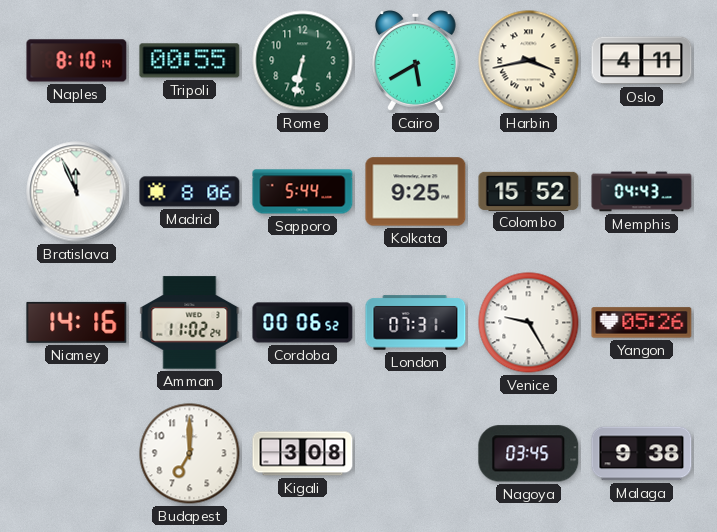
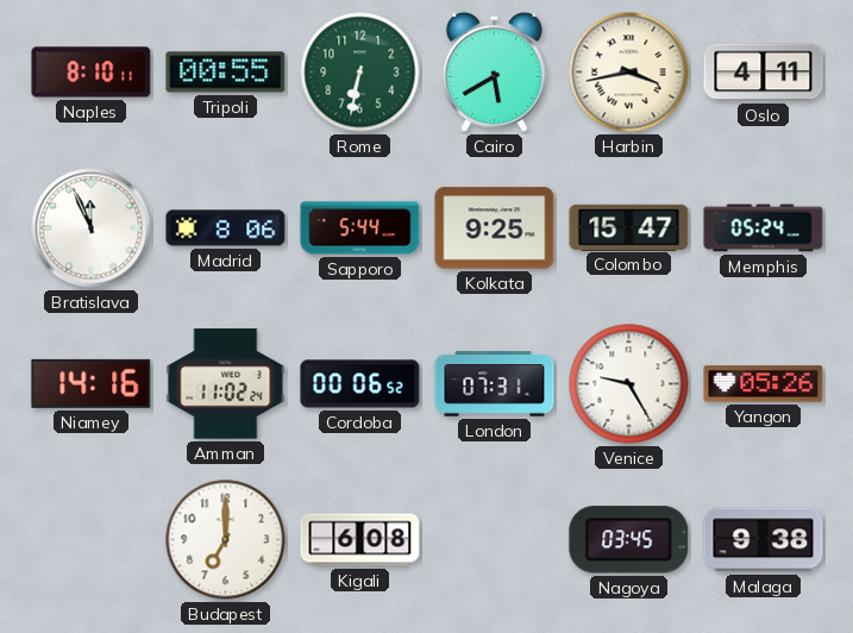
Naples: 8:10:14 -> 8:10:11 (92, 73)
Colombo: 15:52 -> 15:47 (629, 227)
Memphis: 04:43 -> 05:24 (764, 228)
Kigali: 3:08 -> 6:08 (360, 540)
